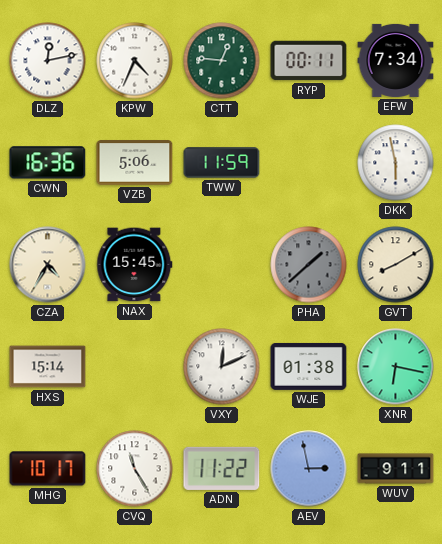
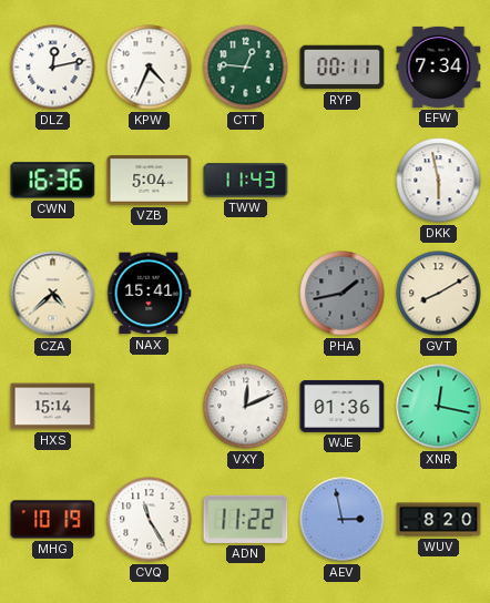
VZB: 5:06 -> 5:04 (150, 181)
TWW: 11:59 -> 11:43 (246, 181)
CZA: 4:35 -> 4:38 (53, 294)
NAX: 15:45 -> 15:41 (150, 294)
PHA: 1:38 -> 1:43 (343, 294)
WJE: 01:38 -> 01:36 (343, 406)
XNR: 6:17 -> 12:17 (439, 407)
MHG: 10:17 -> 10:19 (53, 520)
WUV: 9:11 -> 8:20 (439, 520)
